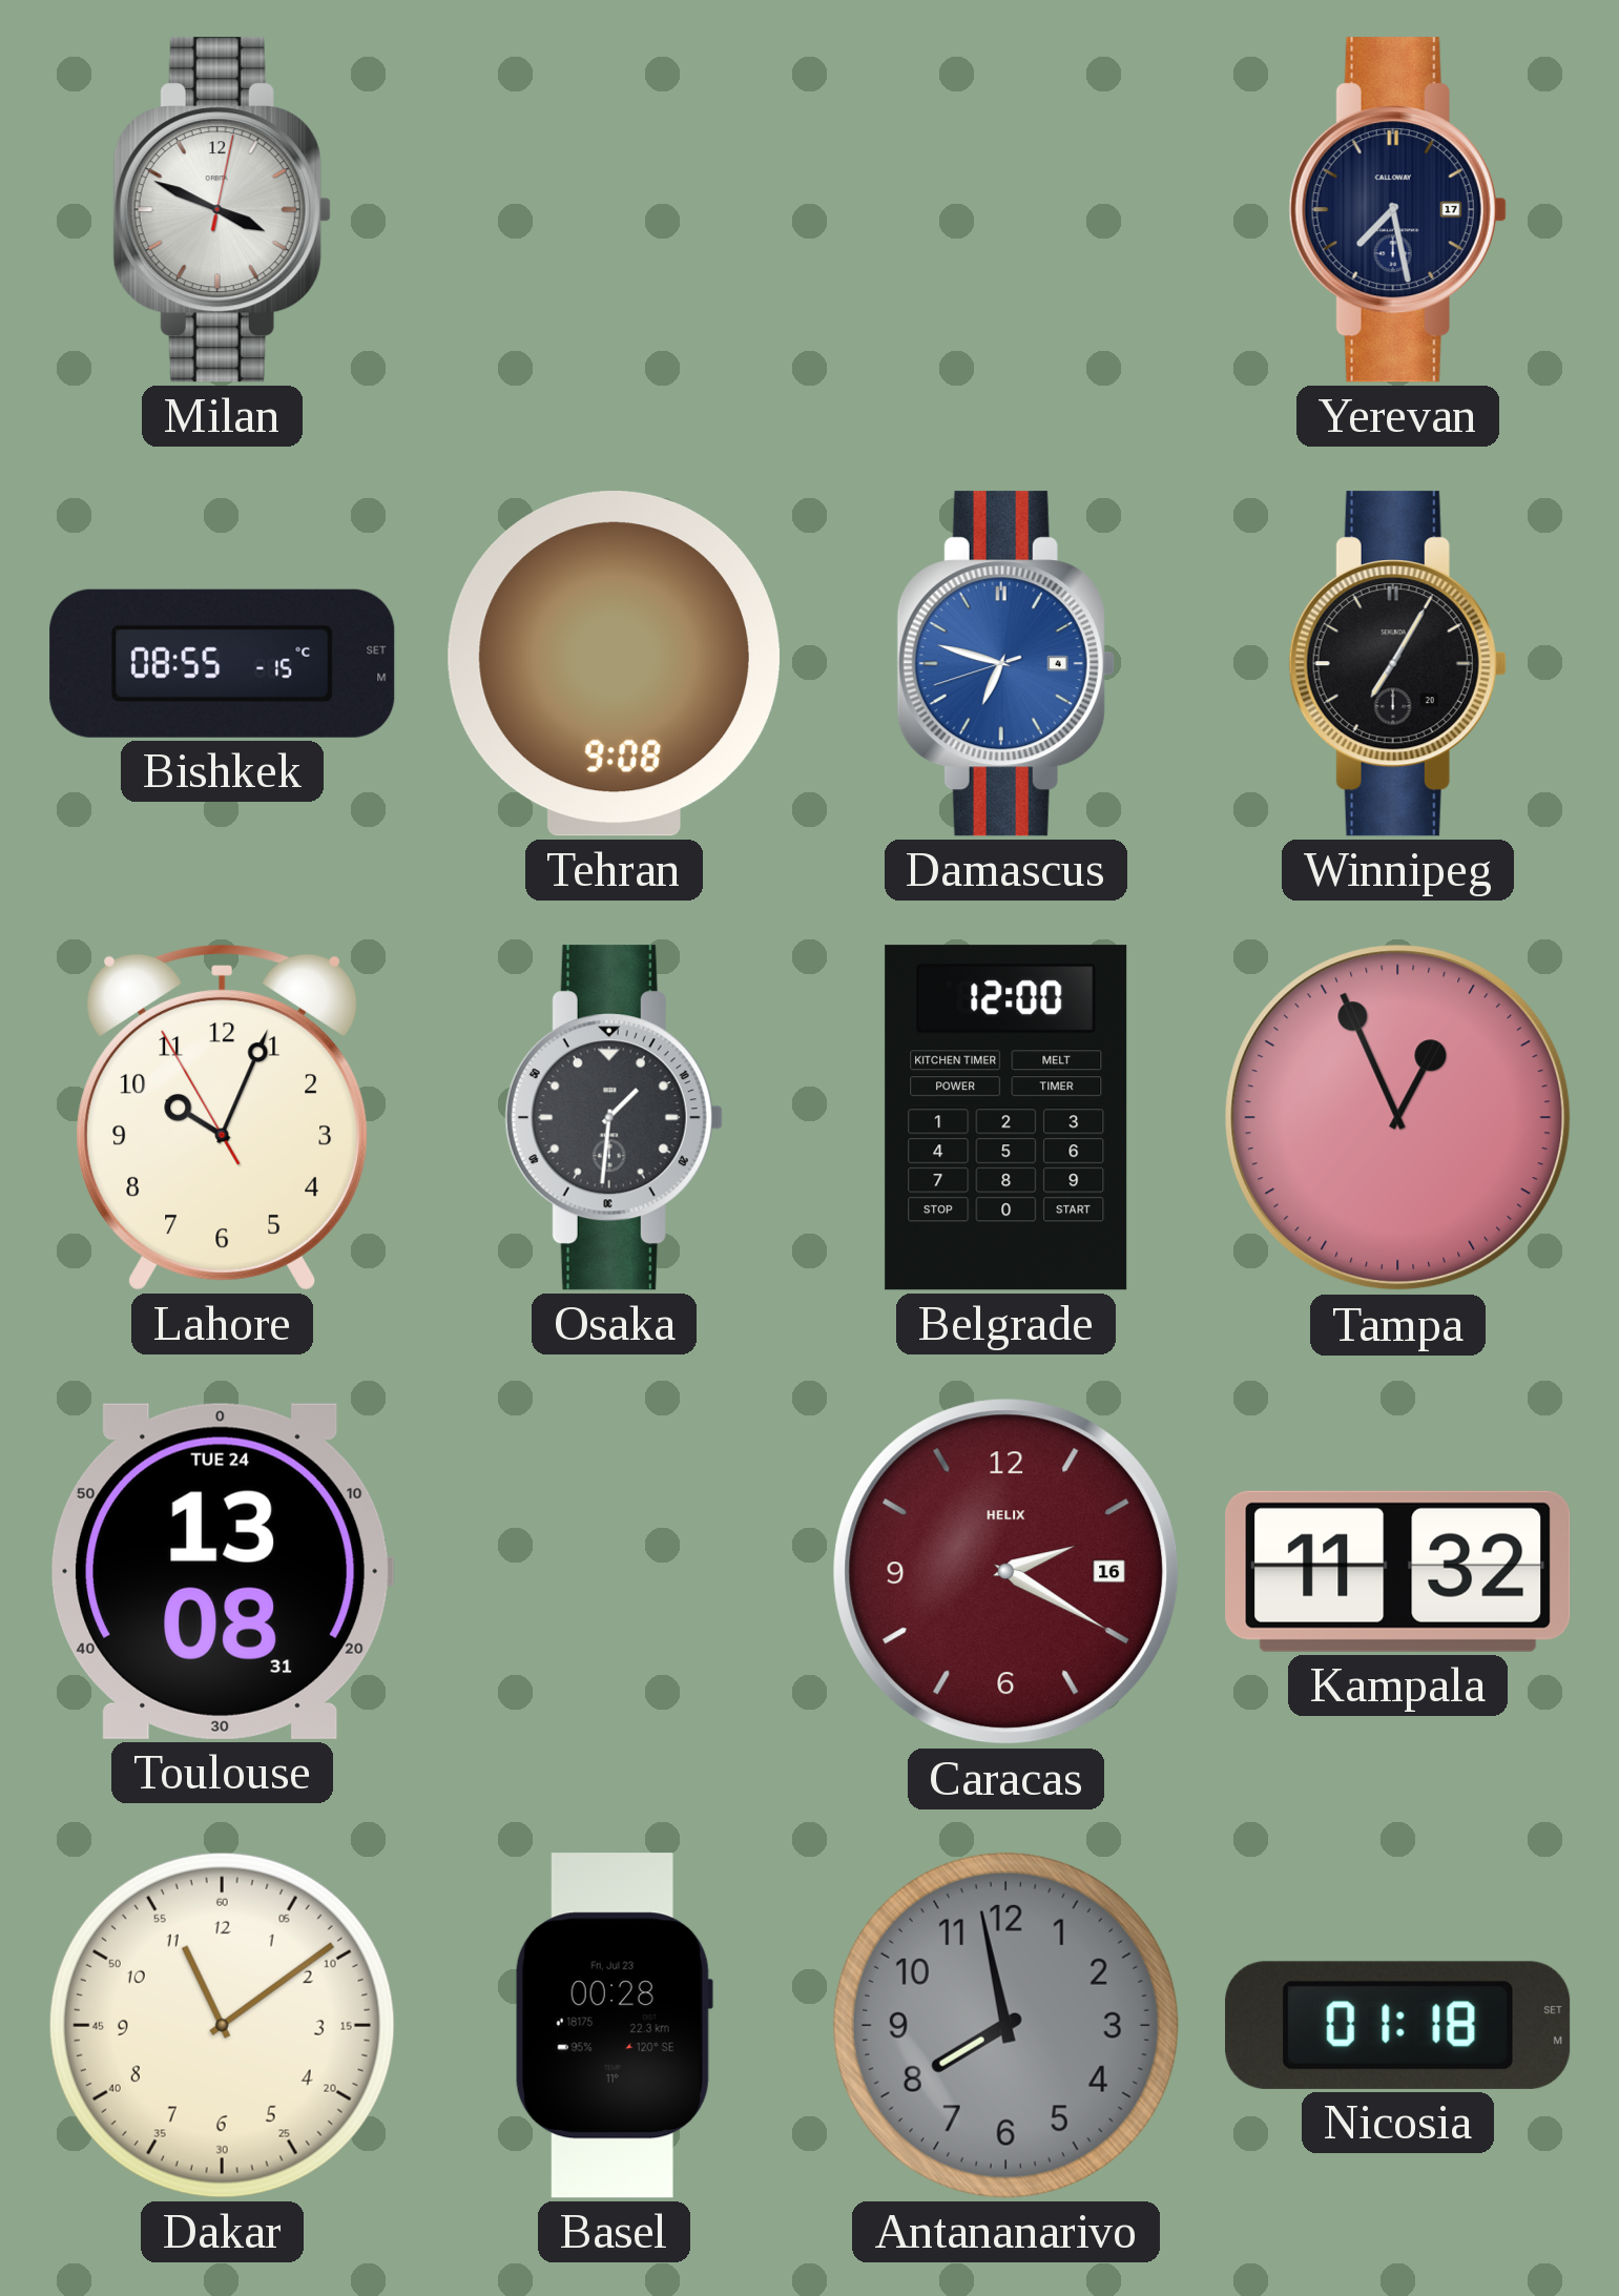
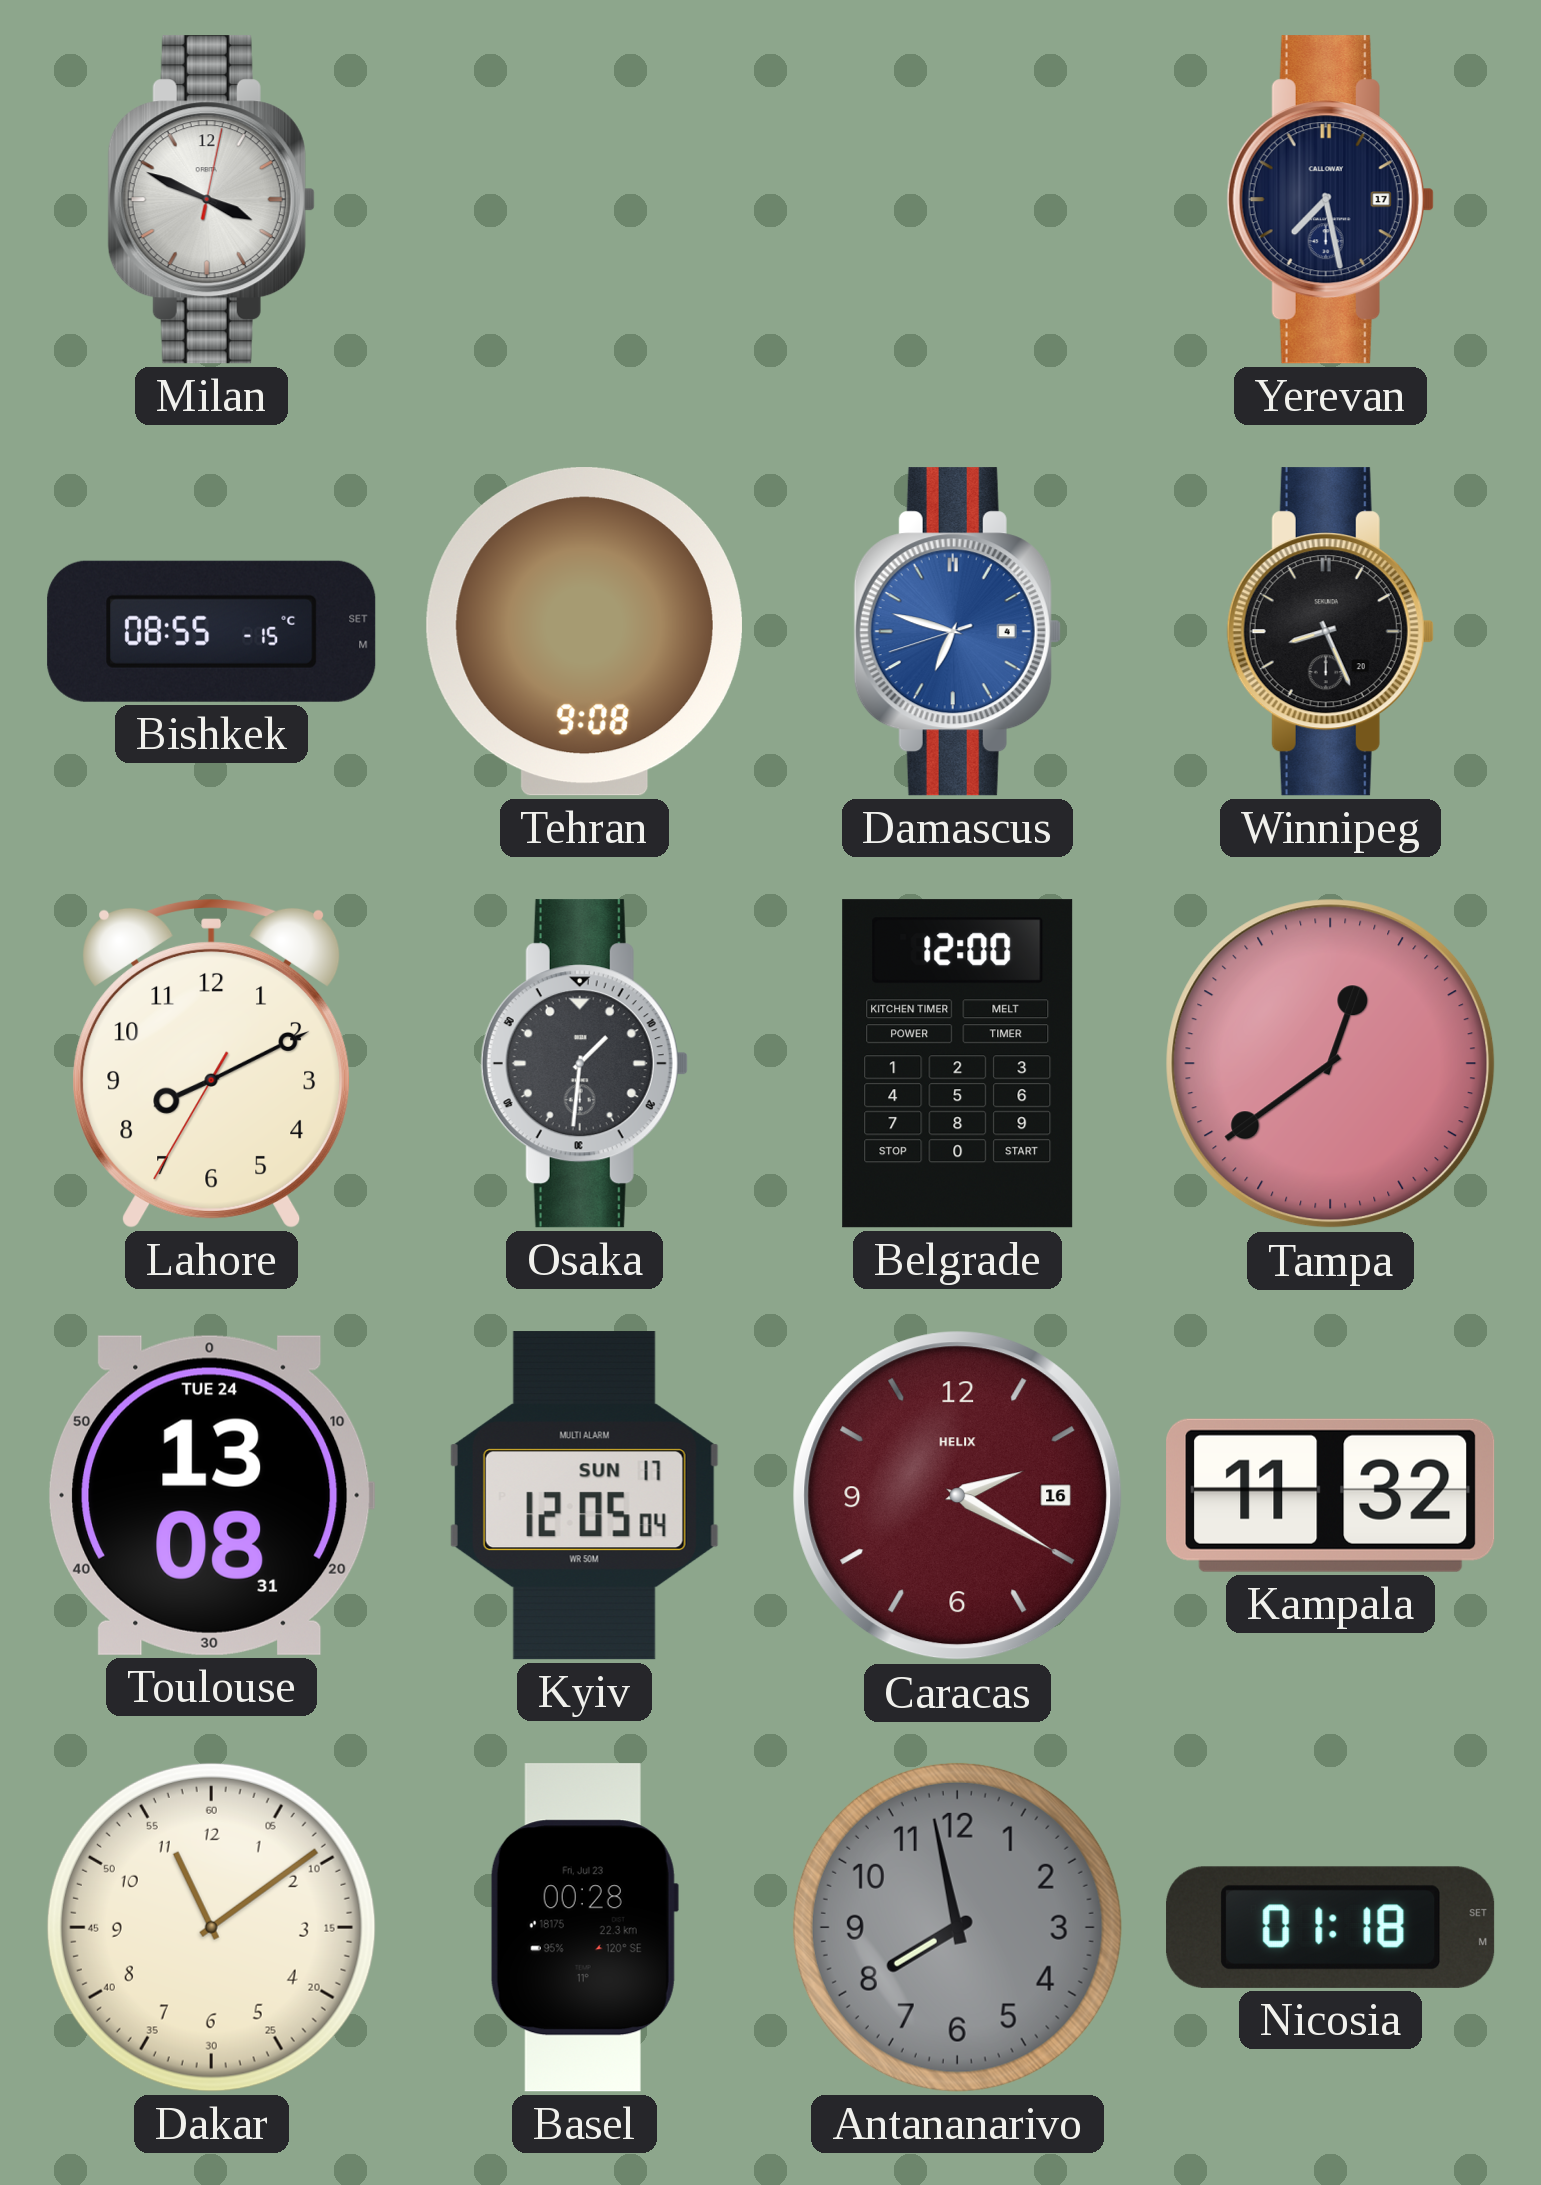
Winnipeg: 7:05 -> 8:26 (1330, 632)
Lahore: 10:03 -> 8:10 (212, 1063)
Tampa: 12:56 -> 12:39 (1331, 1064)
Kyiv: none -> 12:05 (584, 1496)
